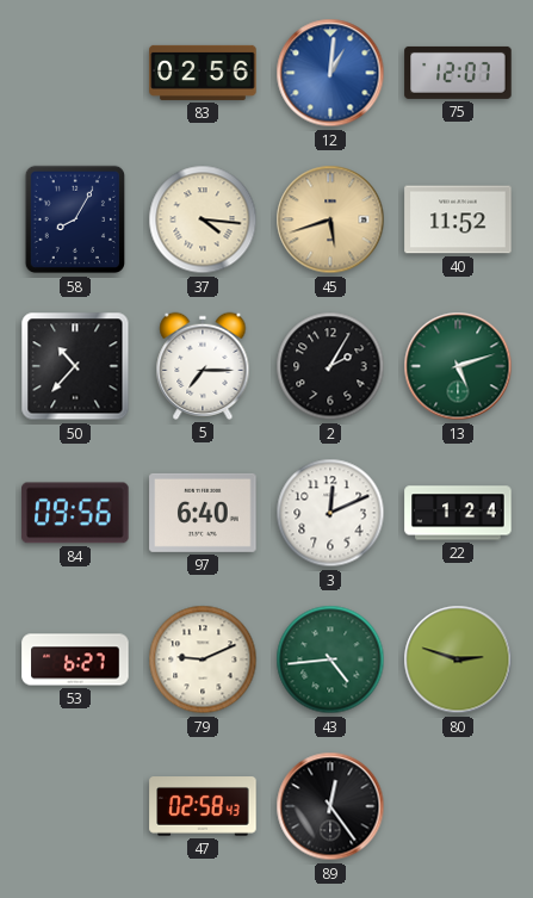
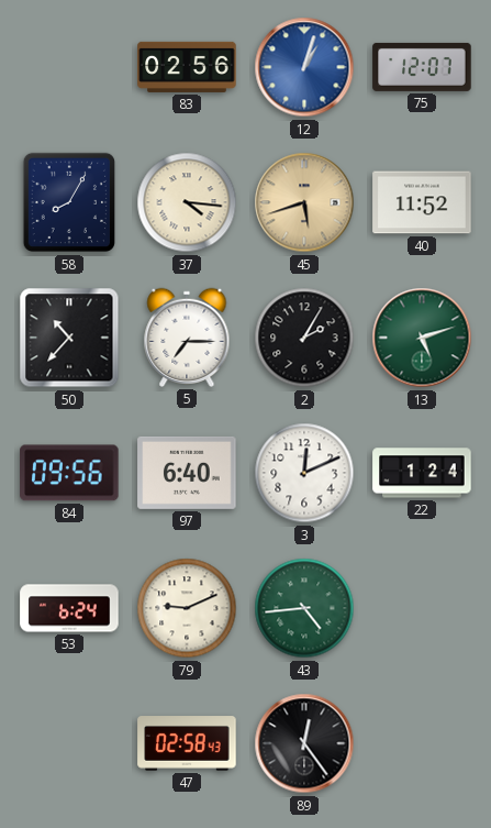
12: 1:01 -> 1:03 (304, 67)
53: 6:27 -> 6:24 (69, 608)
80: 2:48 -> none (458, 659)
